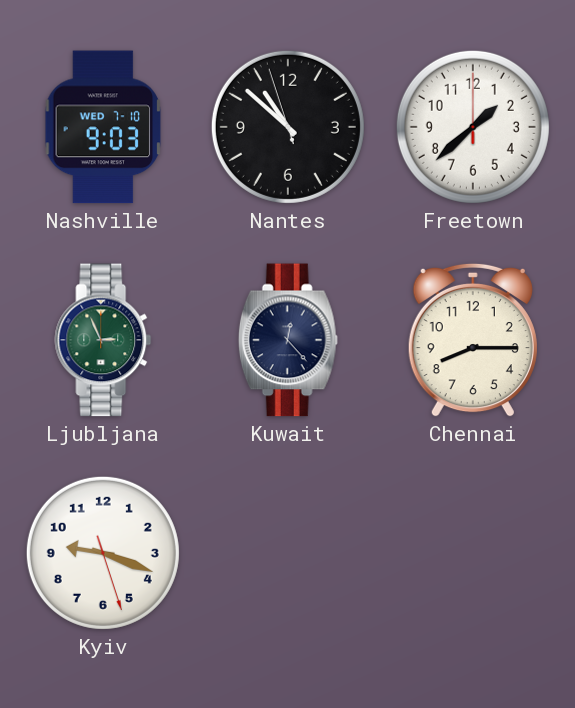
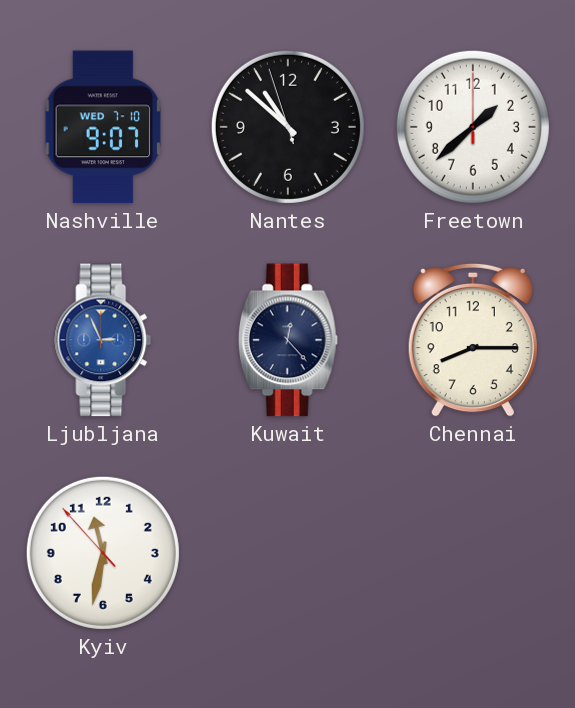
Nashville: 9:03 -> 9:07 (103, 127)
Ljubljana dial: green -> blue (103, 340)
Kyiv: 9:18 -> 11:31 (103, 553)
